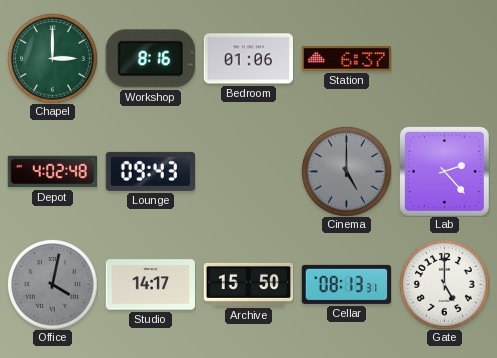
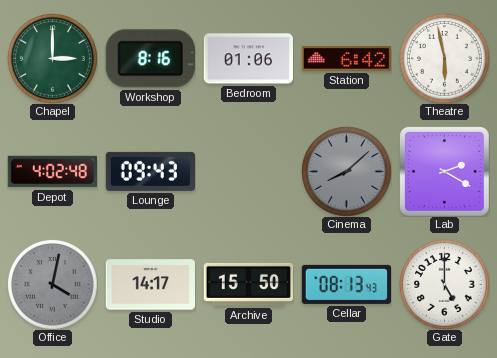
Station: 6:37 -> 6:42 (346, 59)
Theatre: none -> 5:58 (444, 58)
Cinema: 5:00 -> 8:08 (346, 171)
Lab: 2:23 -> 2:20 (444, 171)
Cellar: 08:13:31 -> 08:13:43 (346, 284)
